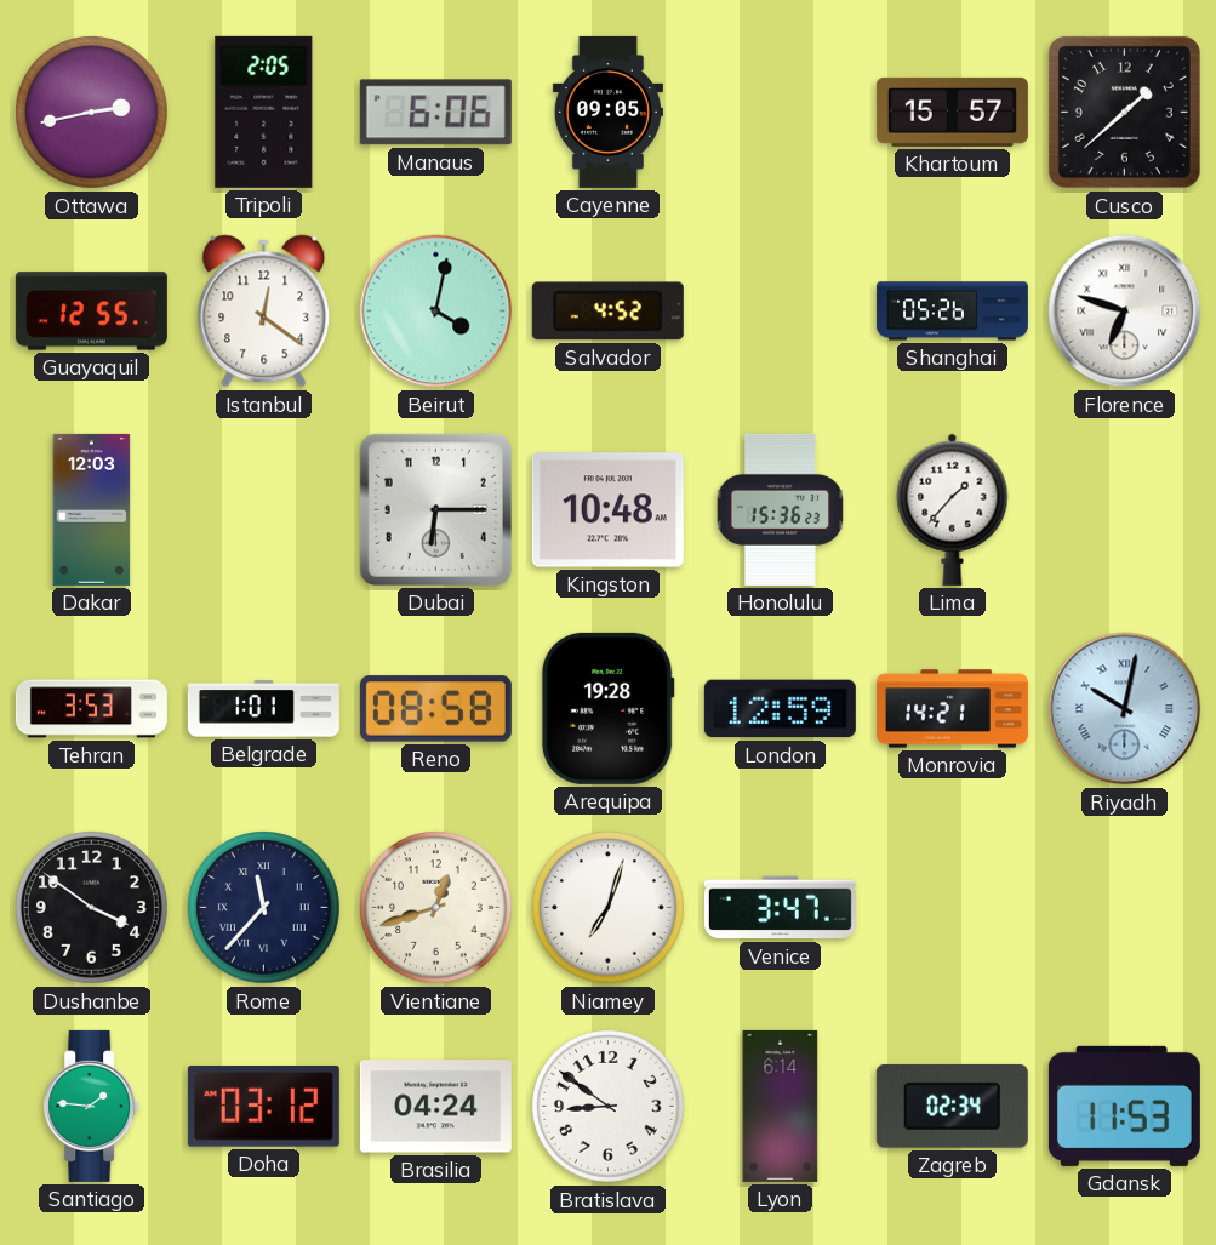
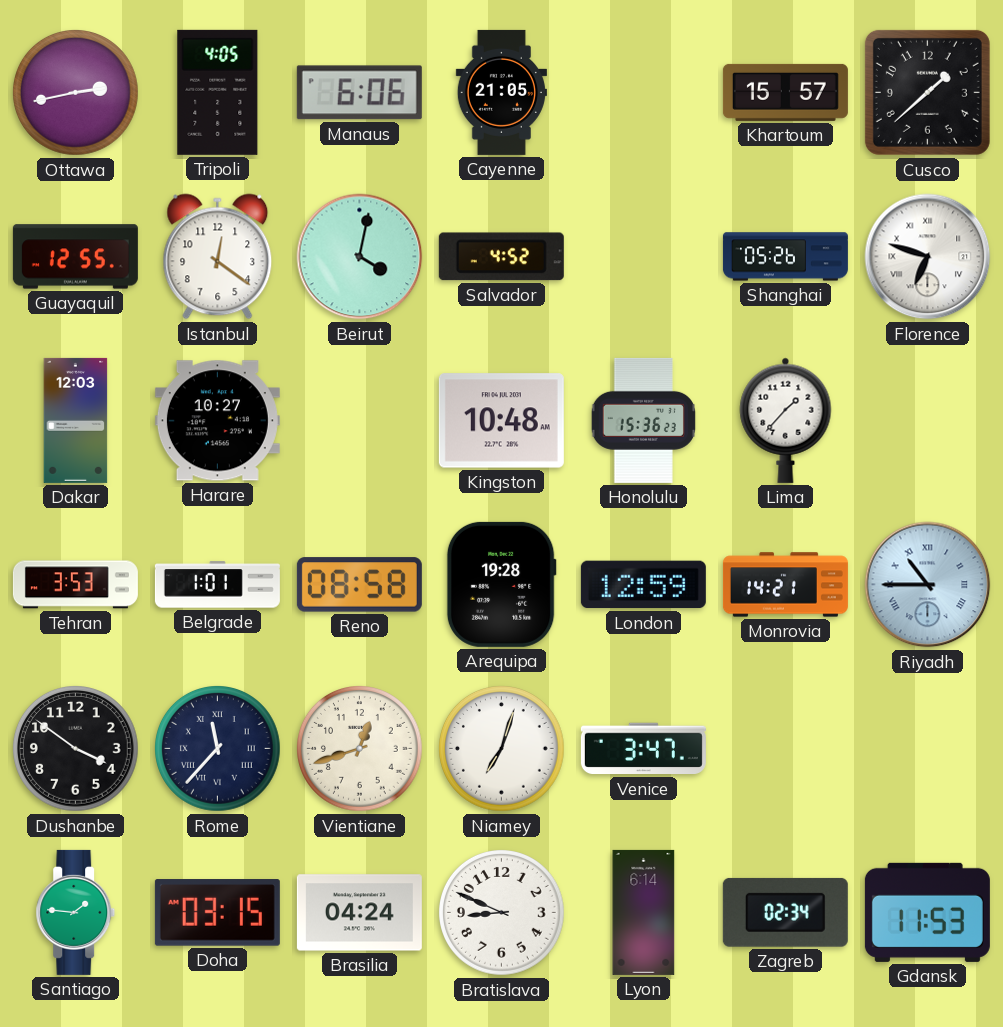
Tripoli: 2:05 -> 4:05 (218, 92)
Cayenne: 09:05 -> 21:05 (501, 92)
Harare: none -> 10:27 (217, 421)
Dubai: 6:15 -> none (435, 509)
Riyadh: 10:02 -> 10:45 (928, 585)
Doha: 03:12 -> 03:15 (217, 913)
Bratislava: 8:51 -> 8:49 (502, 913)
